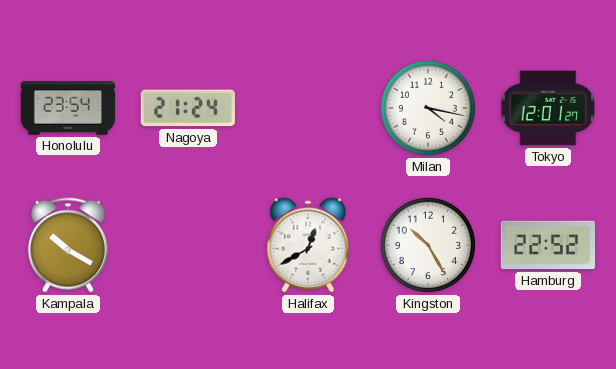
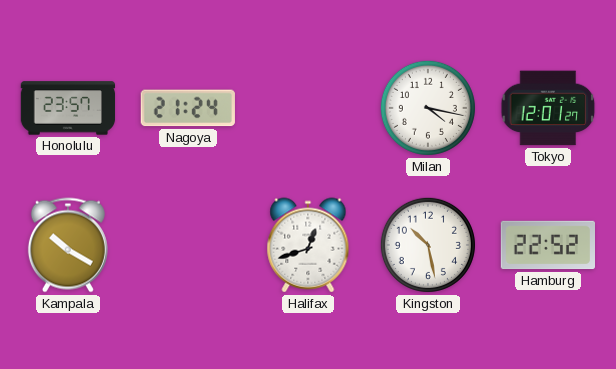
Honolulu: 23:54 -> 23:57 (68, 108)
Halifax: 12:40 -> 12:42 (308, 245)
Kingston: 10:25 -> 10:28 (428, 245)
